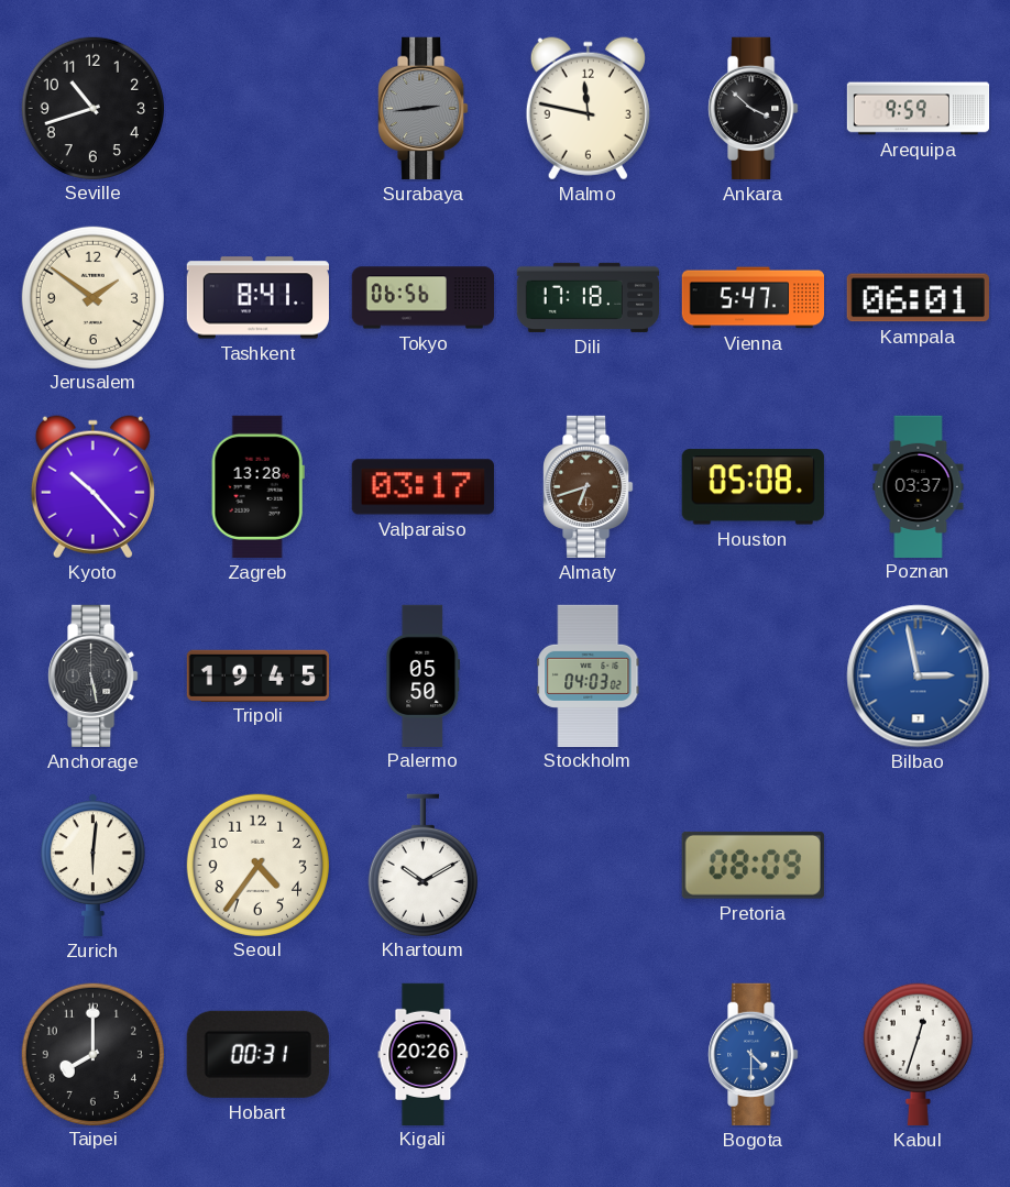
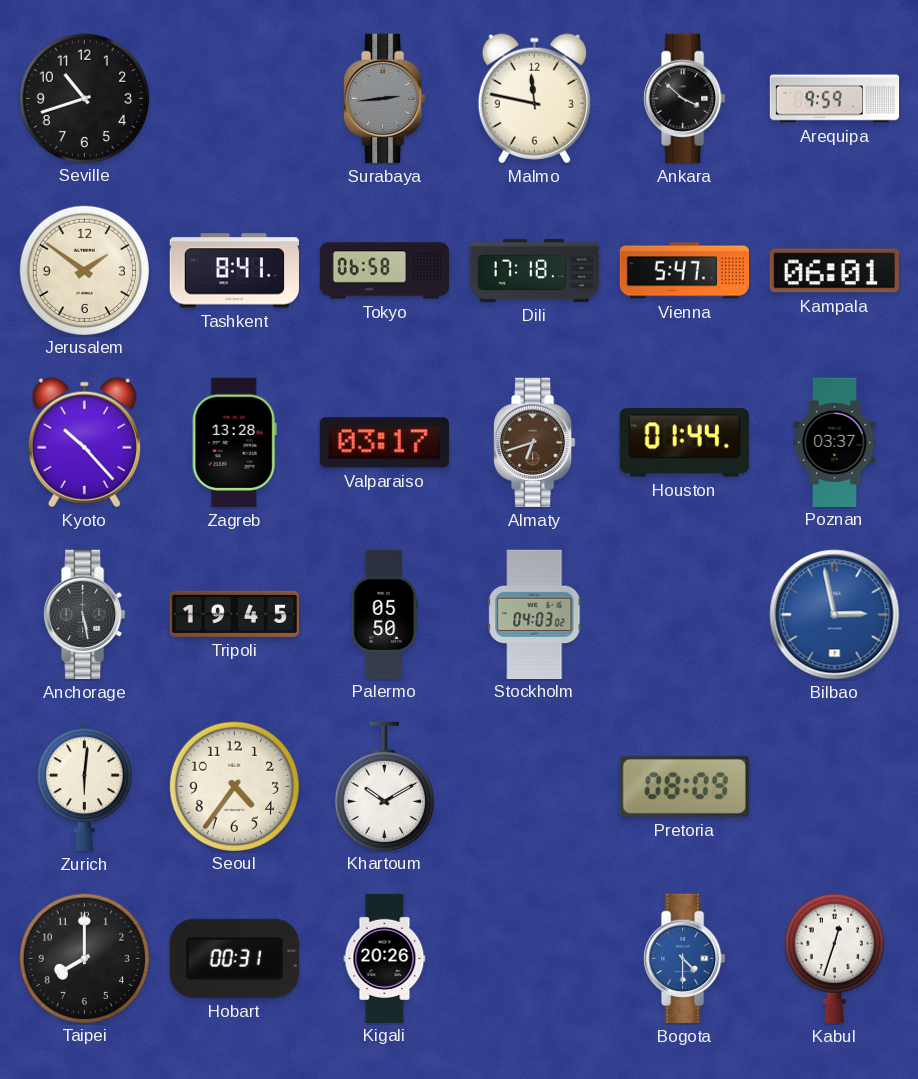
Tokyo: 06:56 -> 06:58 (384, 271)
Houston: 05:08 -> 01:44 (684, 443)
